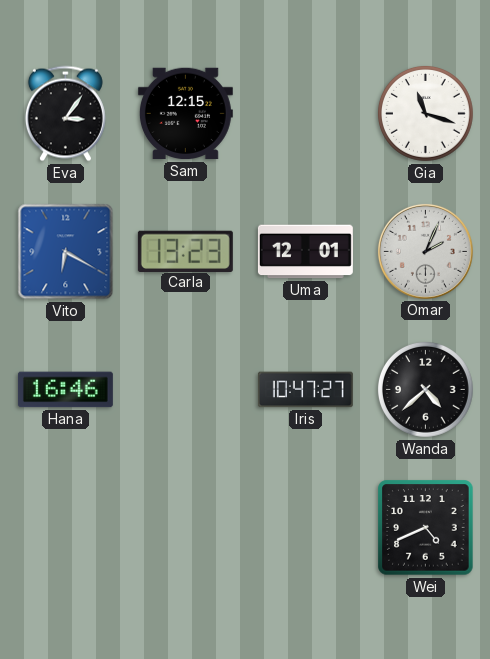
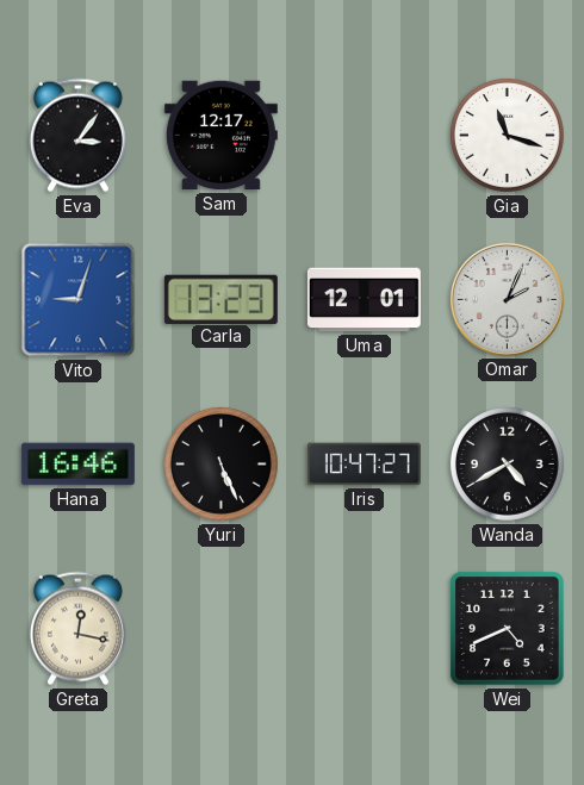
Sam: 12:15 -> 12:17 (220, 136)
Vito: 6:20 -> 9:03 (79, 300)
Yuri: none -> 5:26 (222, 465)
Wanda: 4:38 -> 4:40 (508, 465)
Greta: none -> 12:17 (77, 629)
